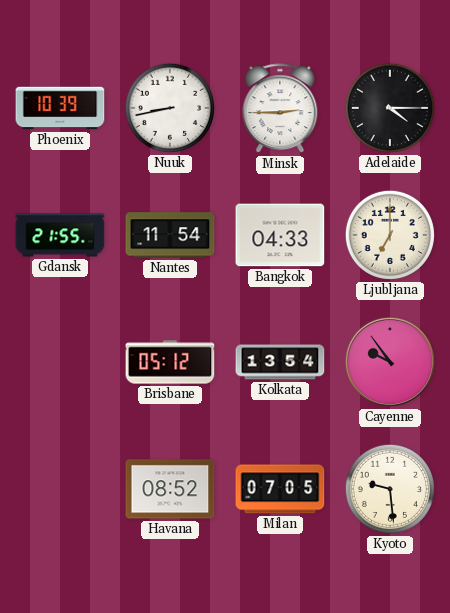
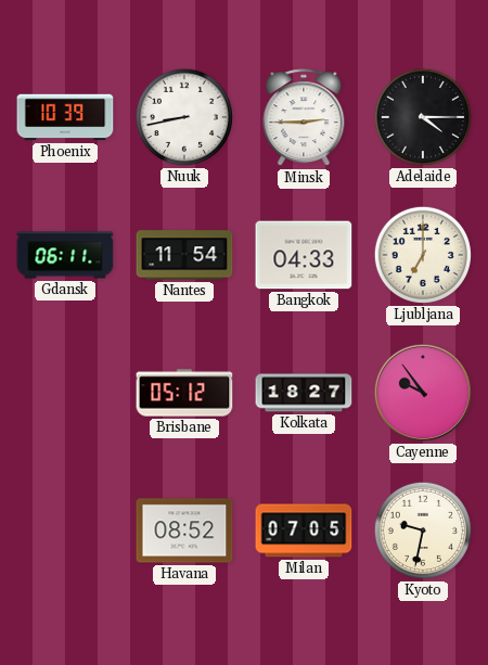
Gdansk: 21:55 -> 06:11 (65, 255)
Kolkata: 13:54 -> 18:27 (304, 393)
Kyoto: 9:29 -> 9:32 (423, 530)
